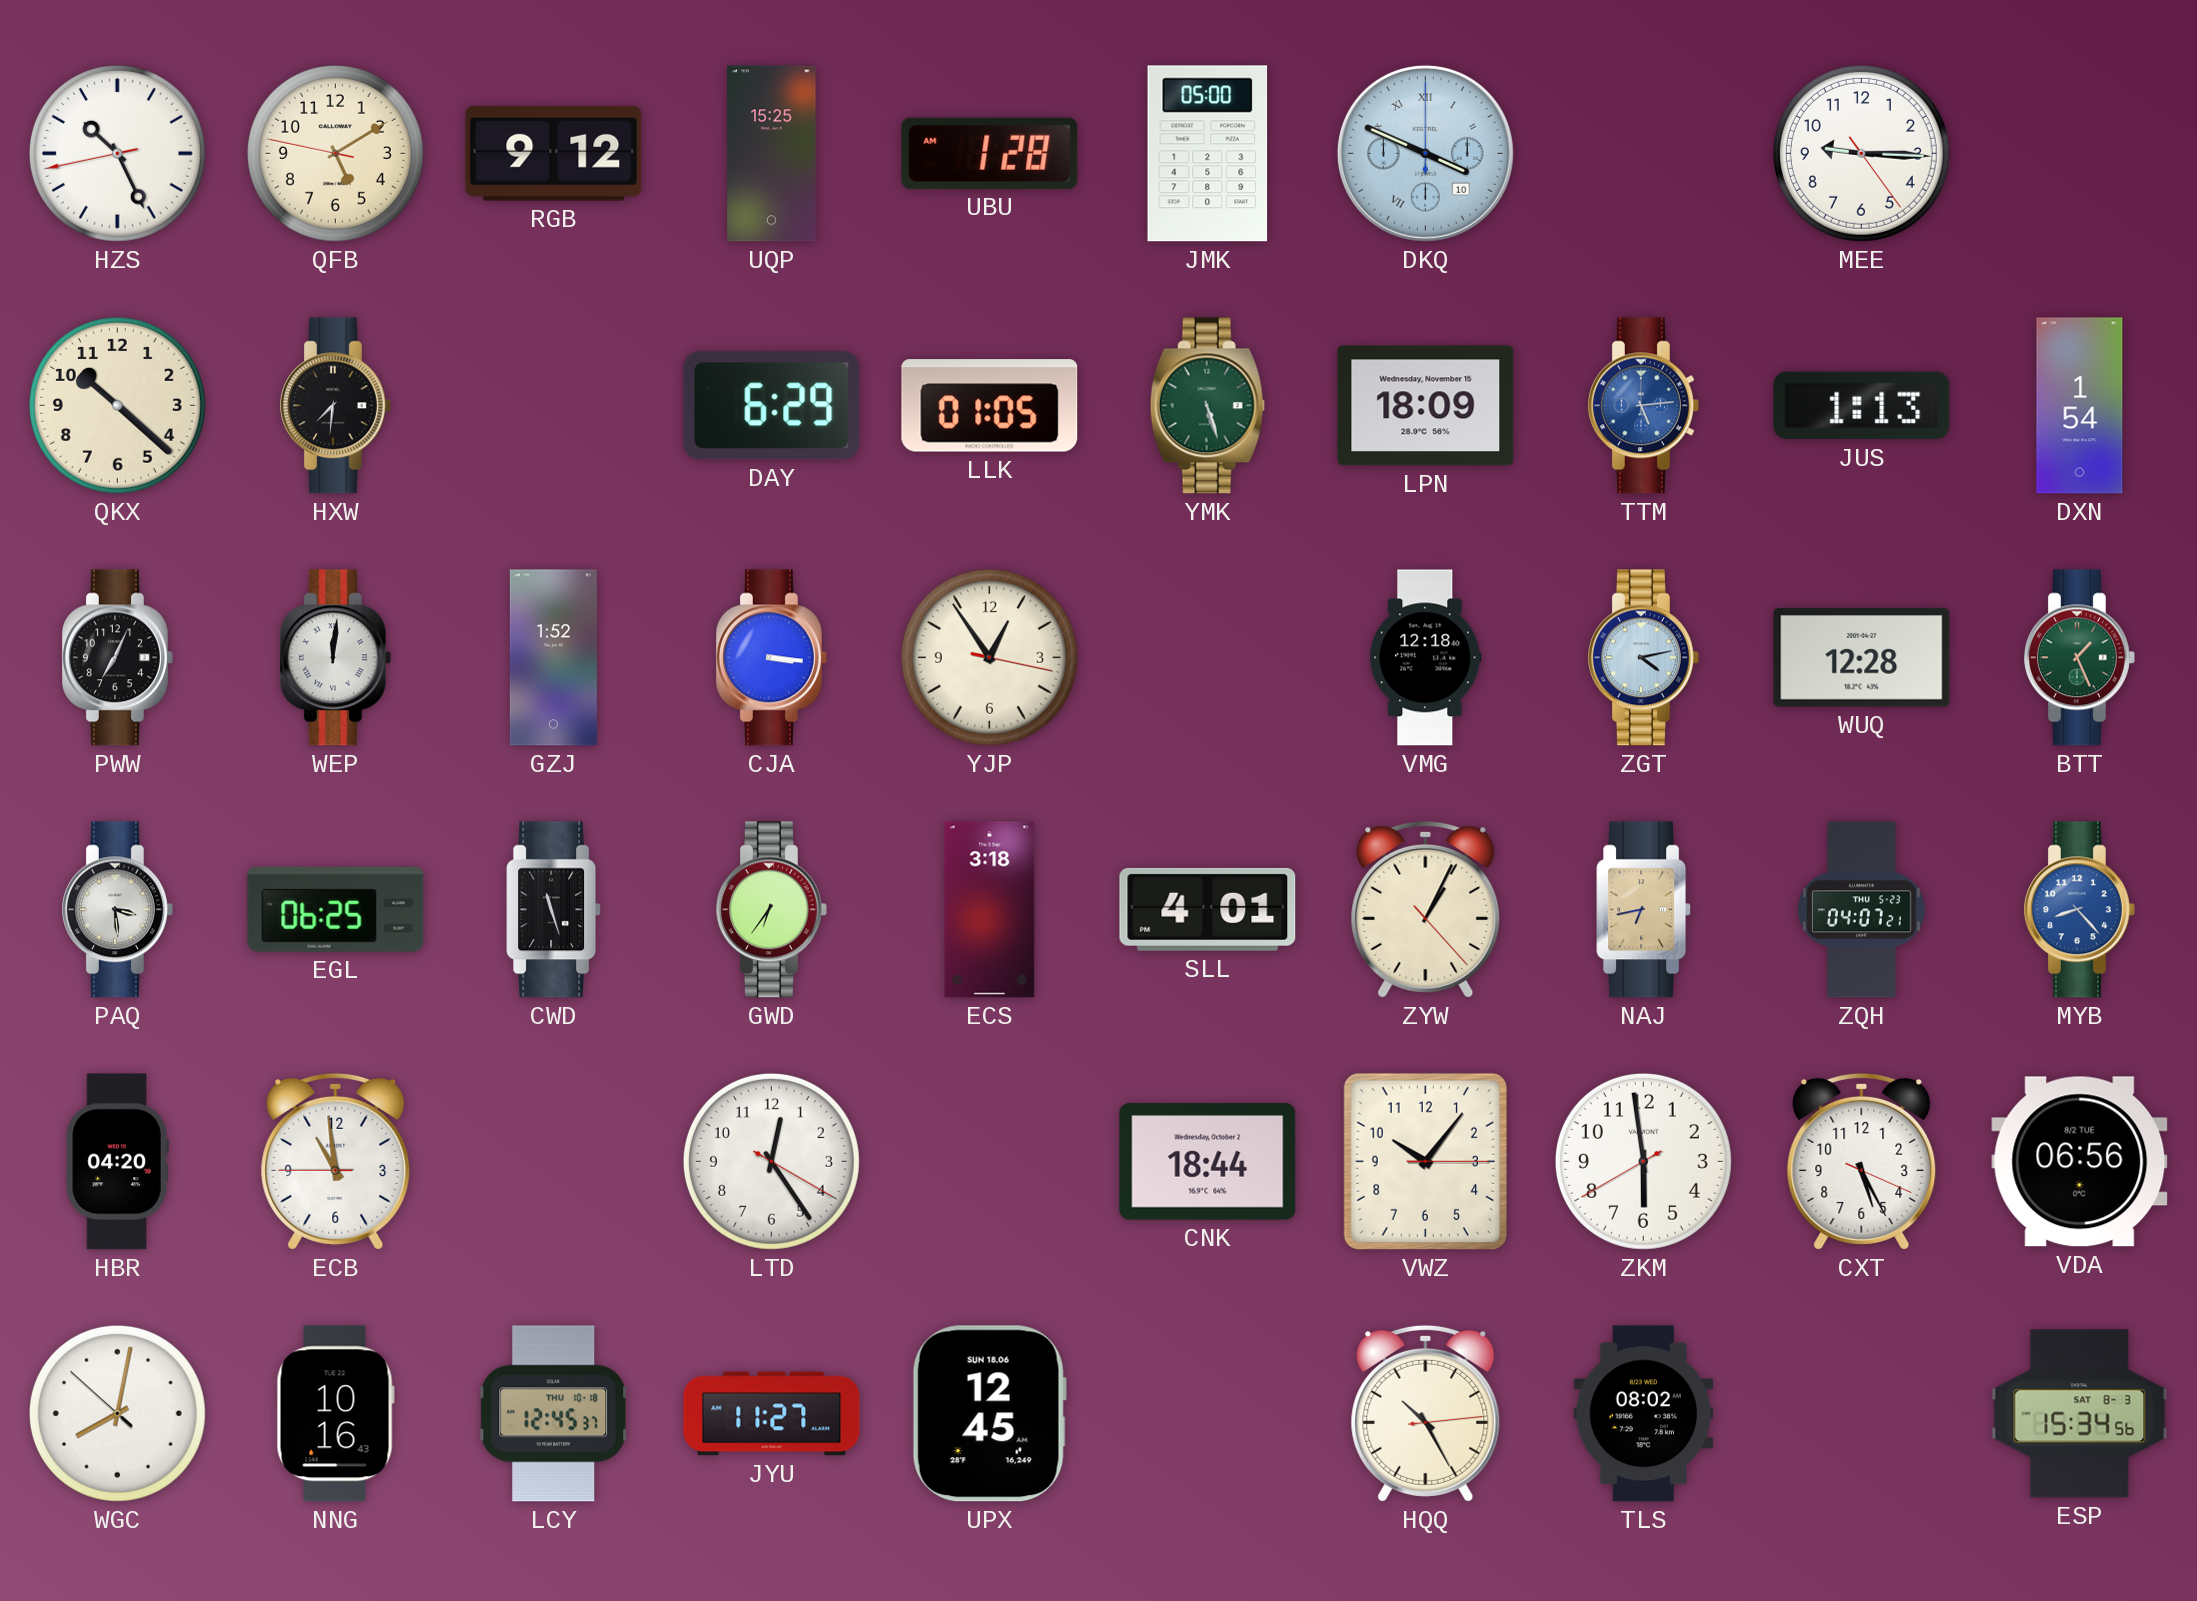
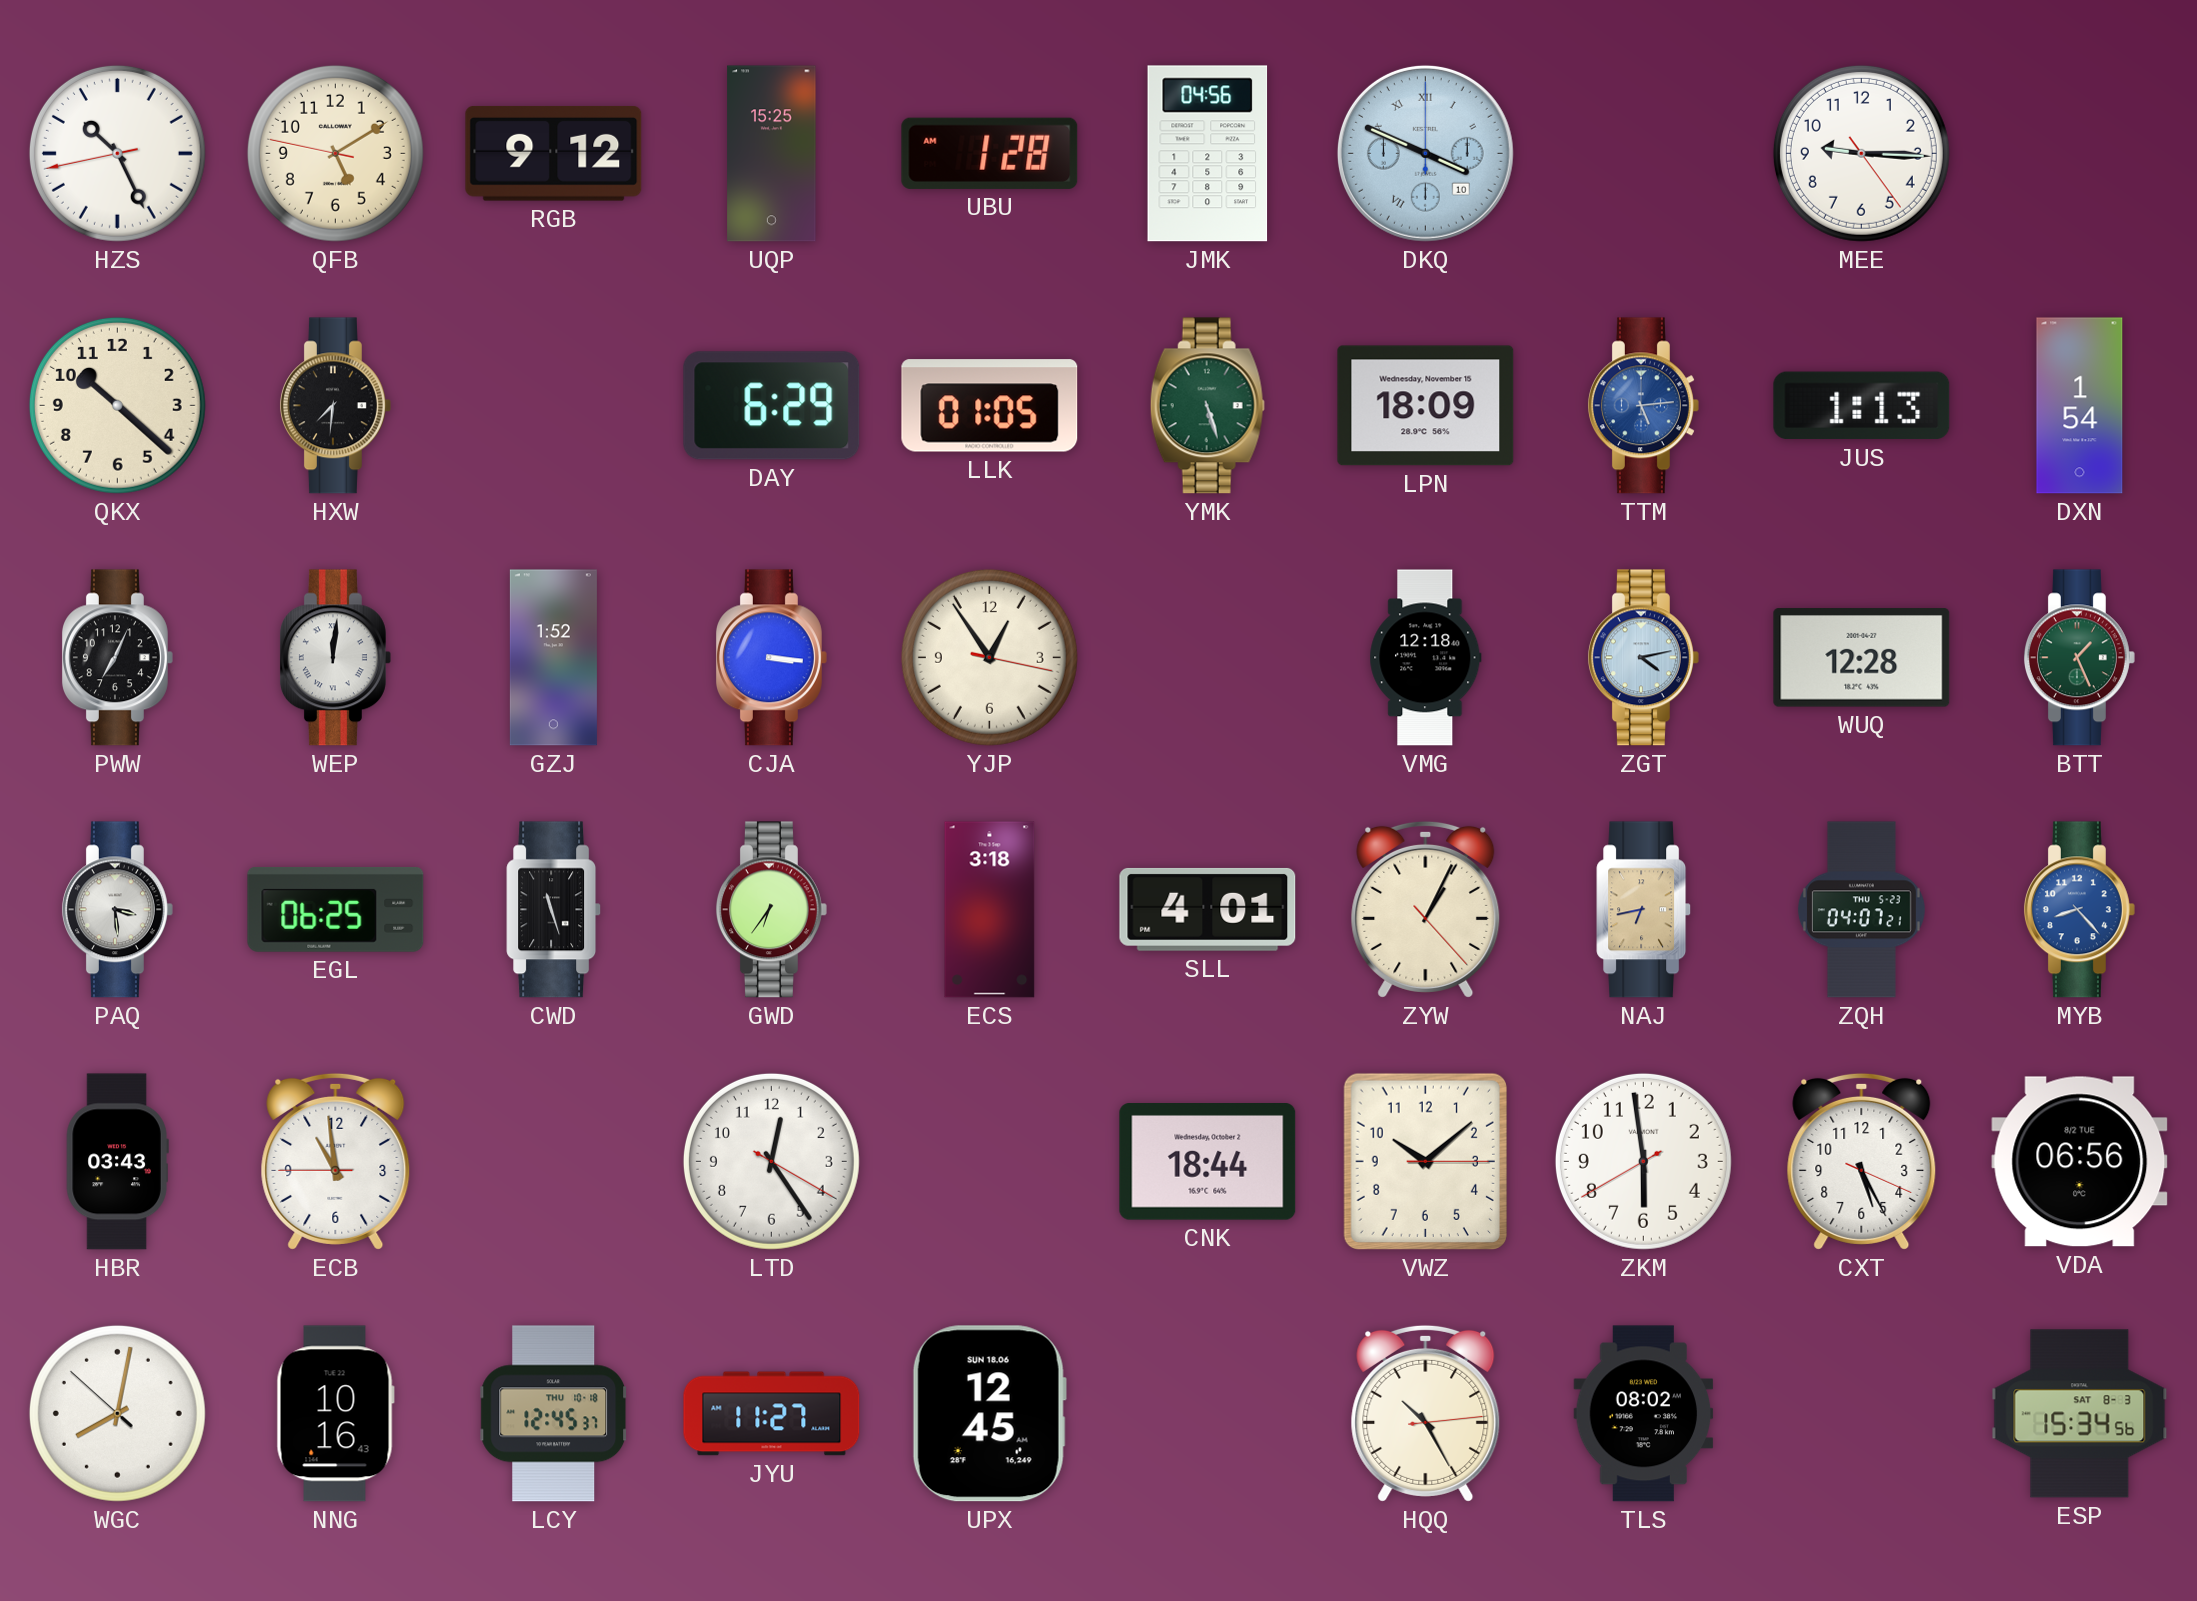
JMK: 05:00 -> 04:56 (1208, 154)
HBR: 04:20 -> 03:43 (117, 1162)
VWZ: 10:06 -> 10:08 (1425, 1161)
